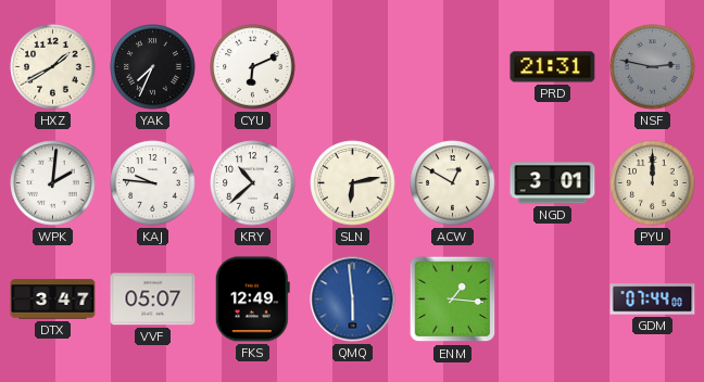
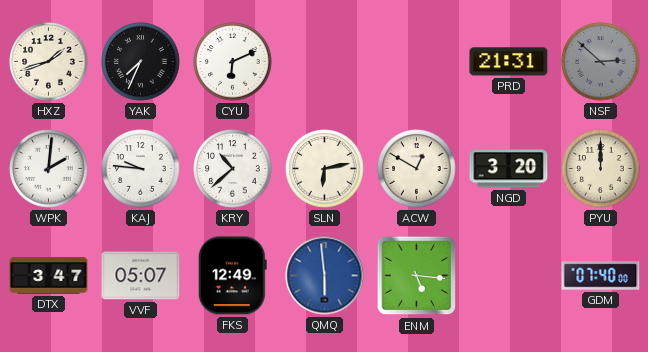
HXZ: 1:40 -> 1:42 (49, 62)
NSF: 2:47 -> 2:52 (601, 62)
NGD: 3:01 -> 3:20 (509, 169)
ENM: 1:16 -> 5:16 (417, 276)
GDM: 07:44 -> 07:40 (601, 276)
